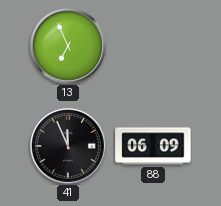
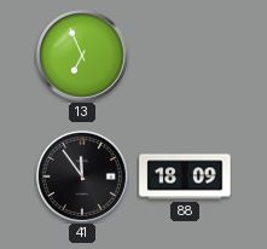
41: 11:56 -> 11:54 (82, 176)
88: 06:09 -> 18:09 (185, 176)
